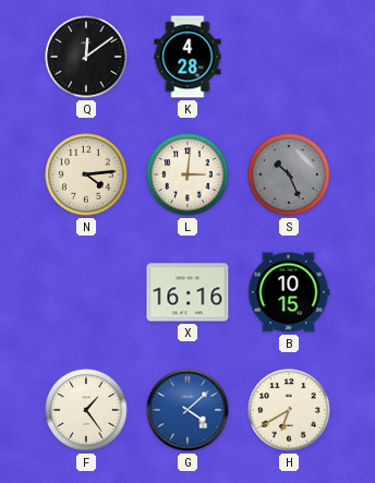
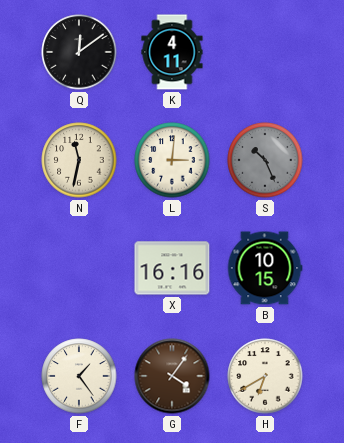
K: 4:28 -> 4:11 (172, 52)
N: 4:14 -> 11:32 (79, 160)
G: 4:08 -> 4:06 (172, 376)
G dial: blue -> brown (172, 376)
